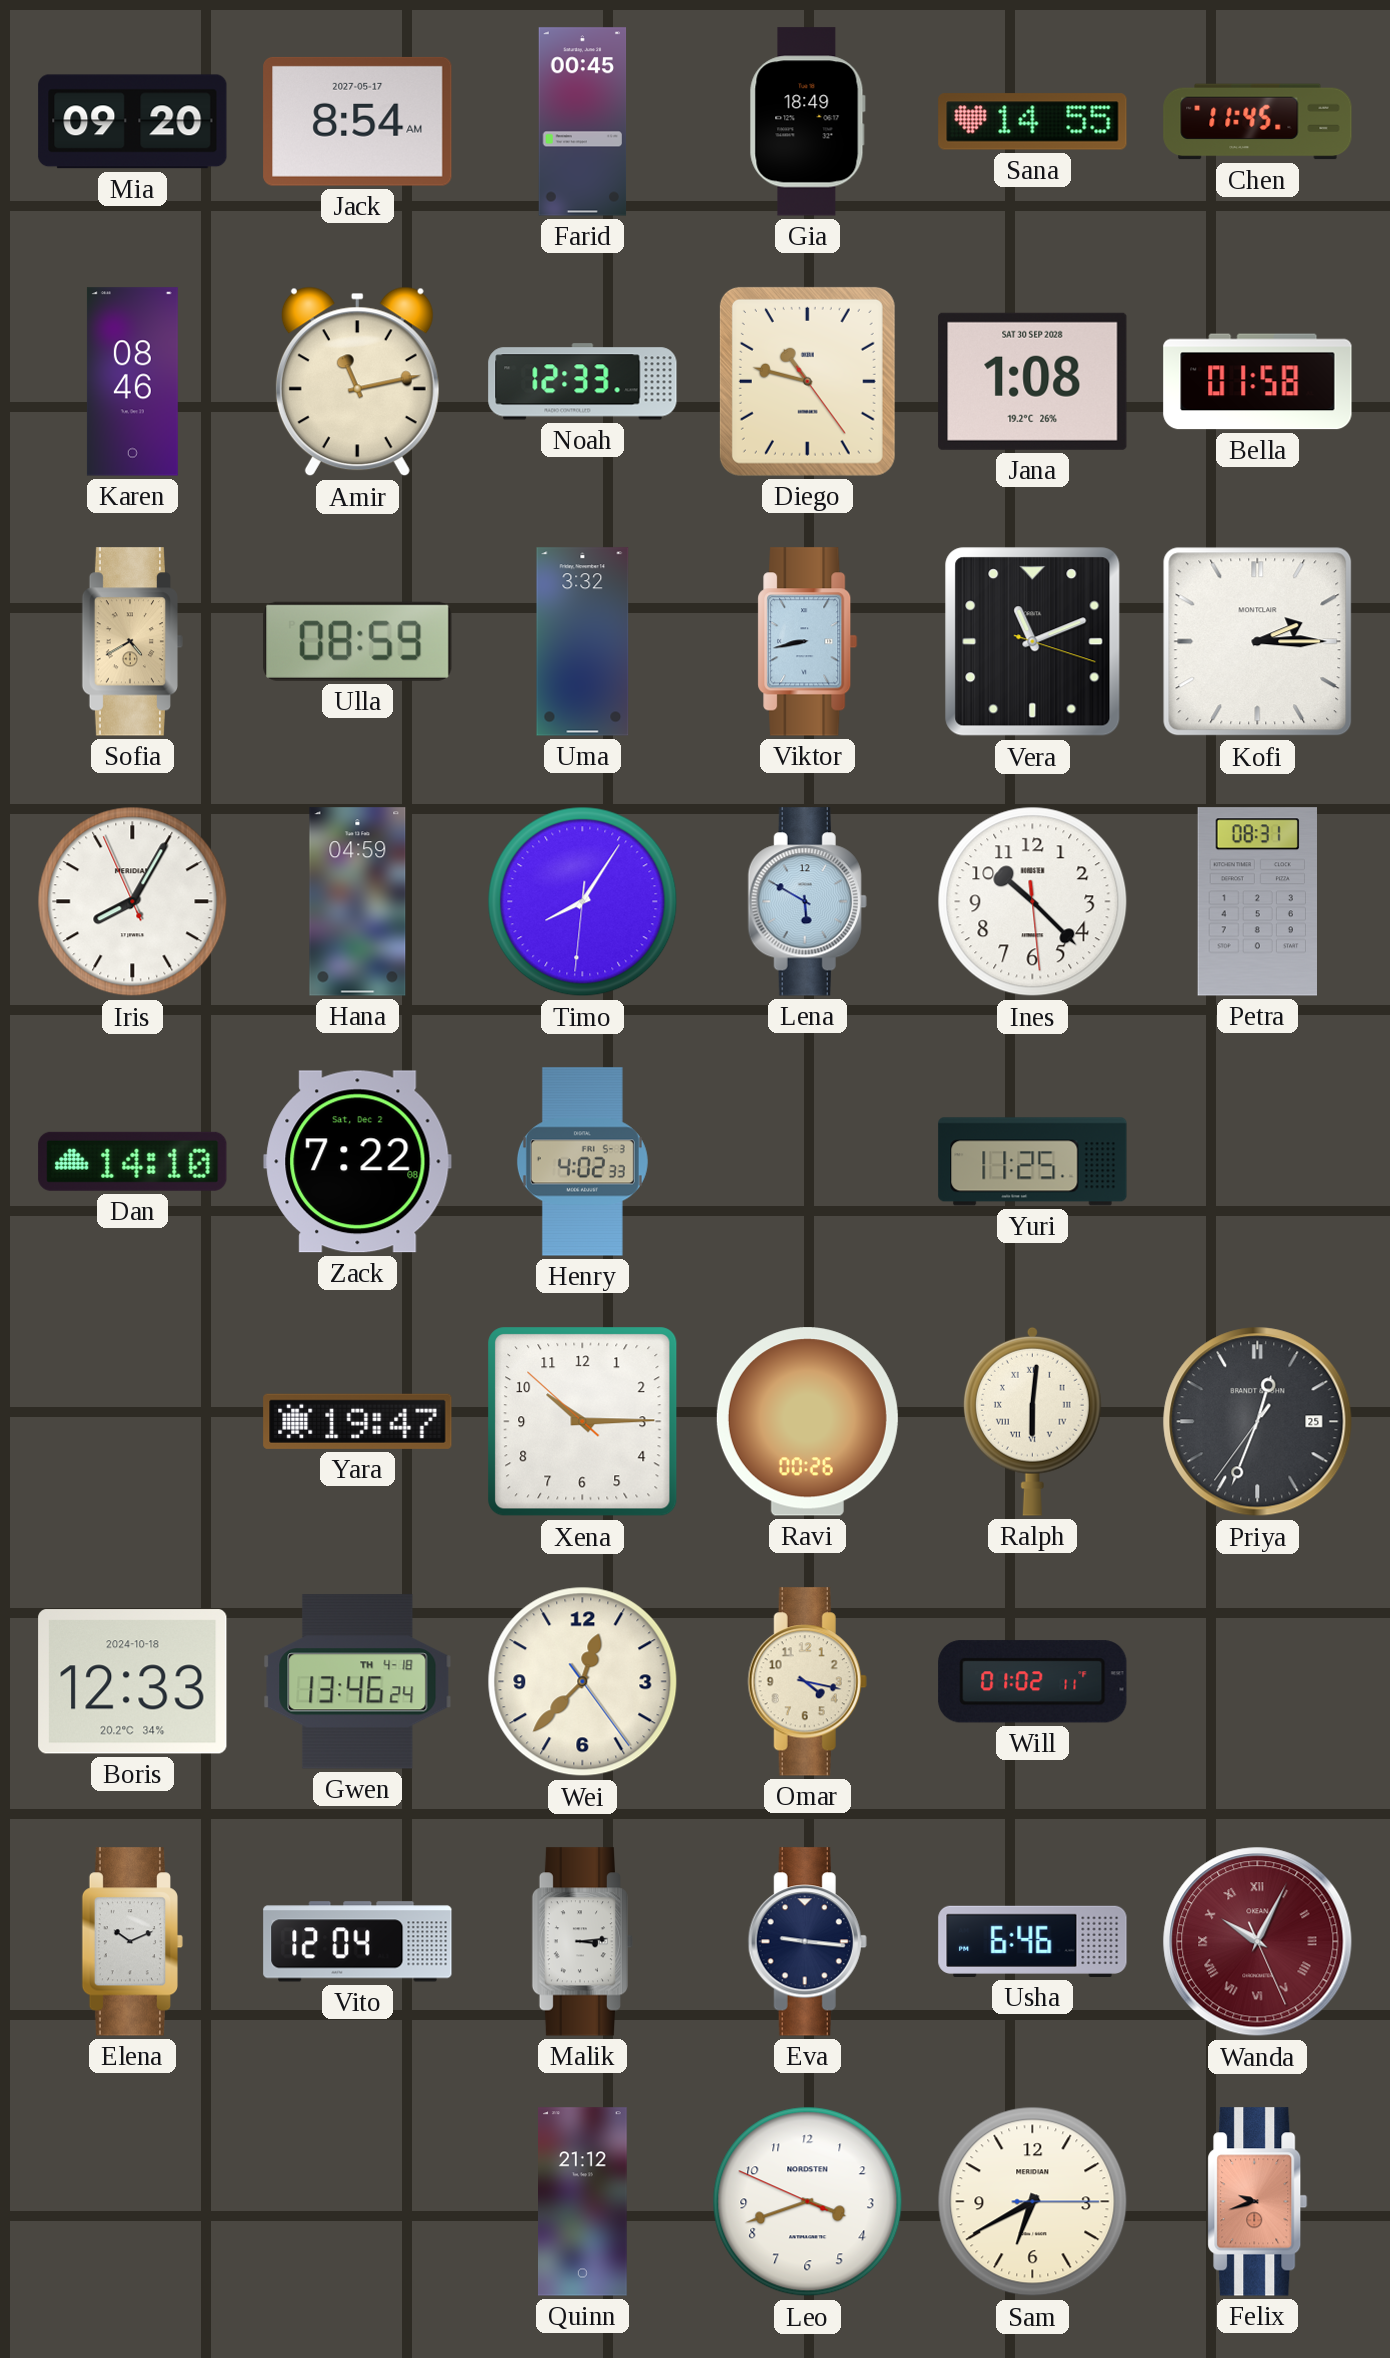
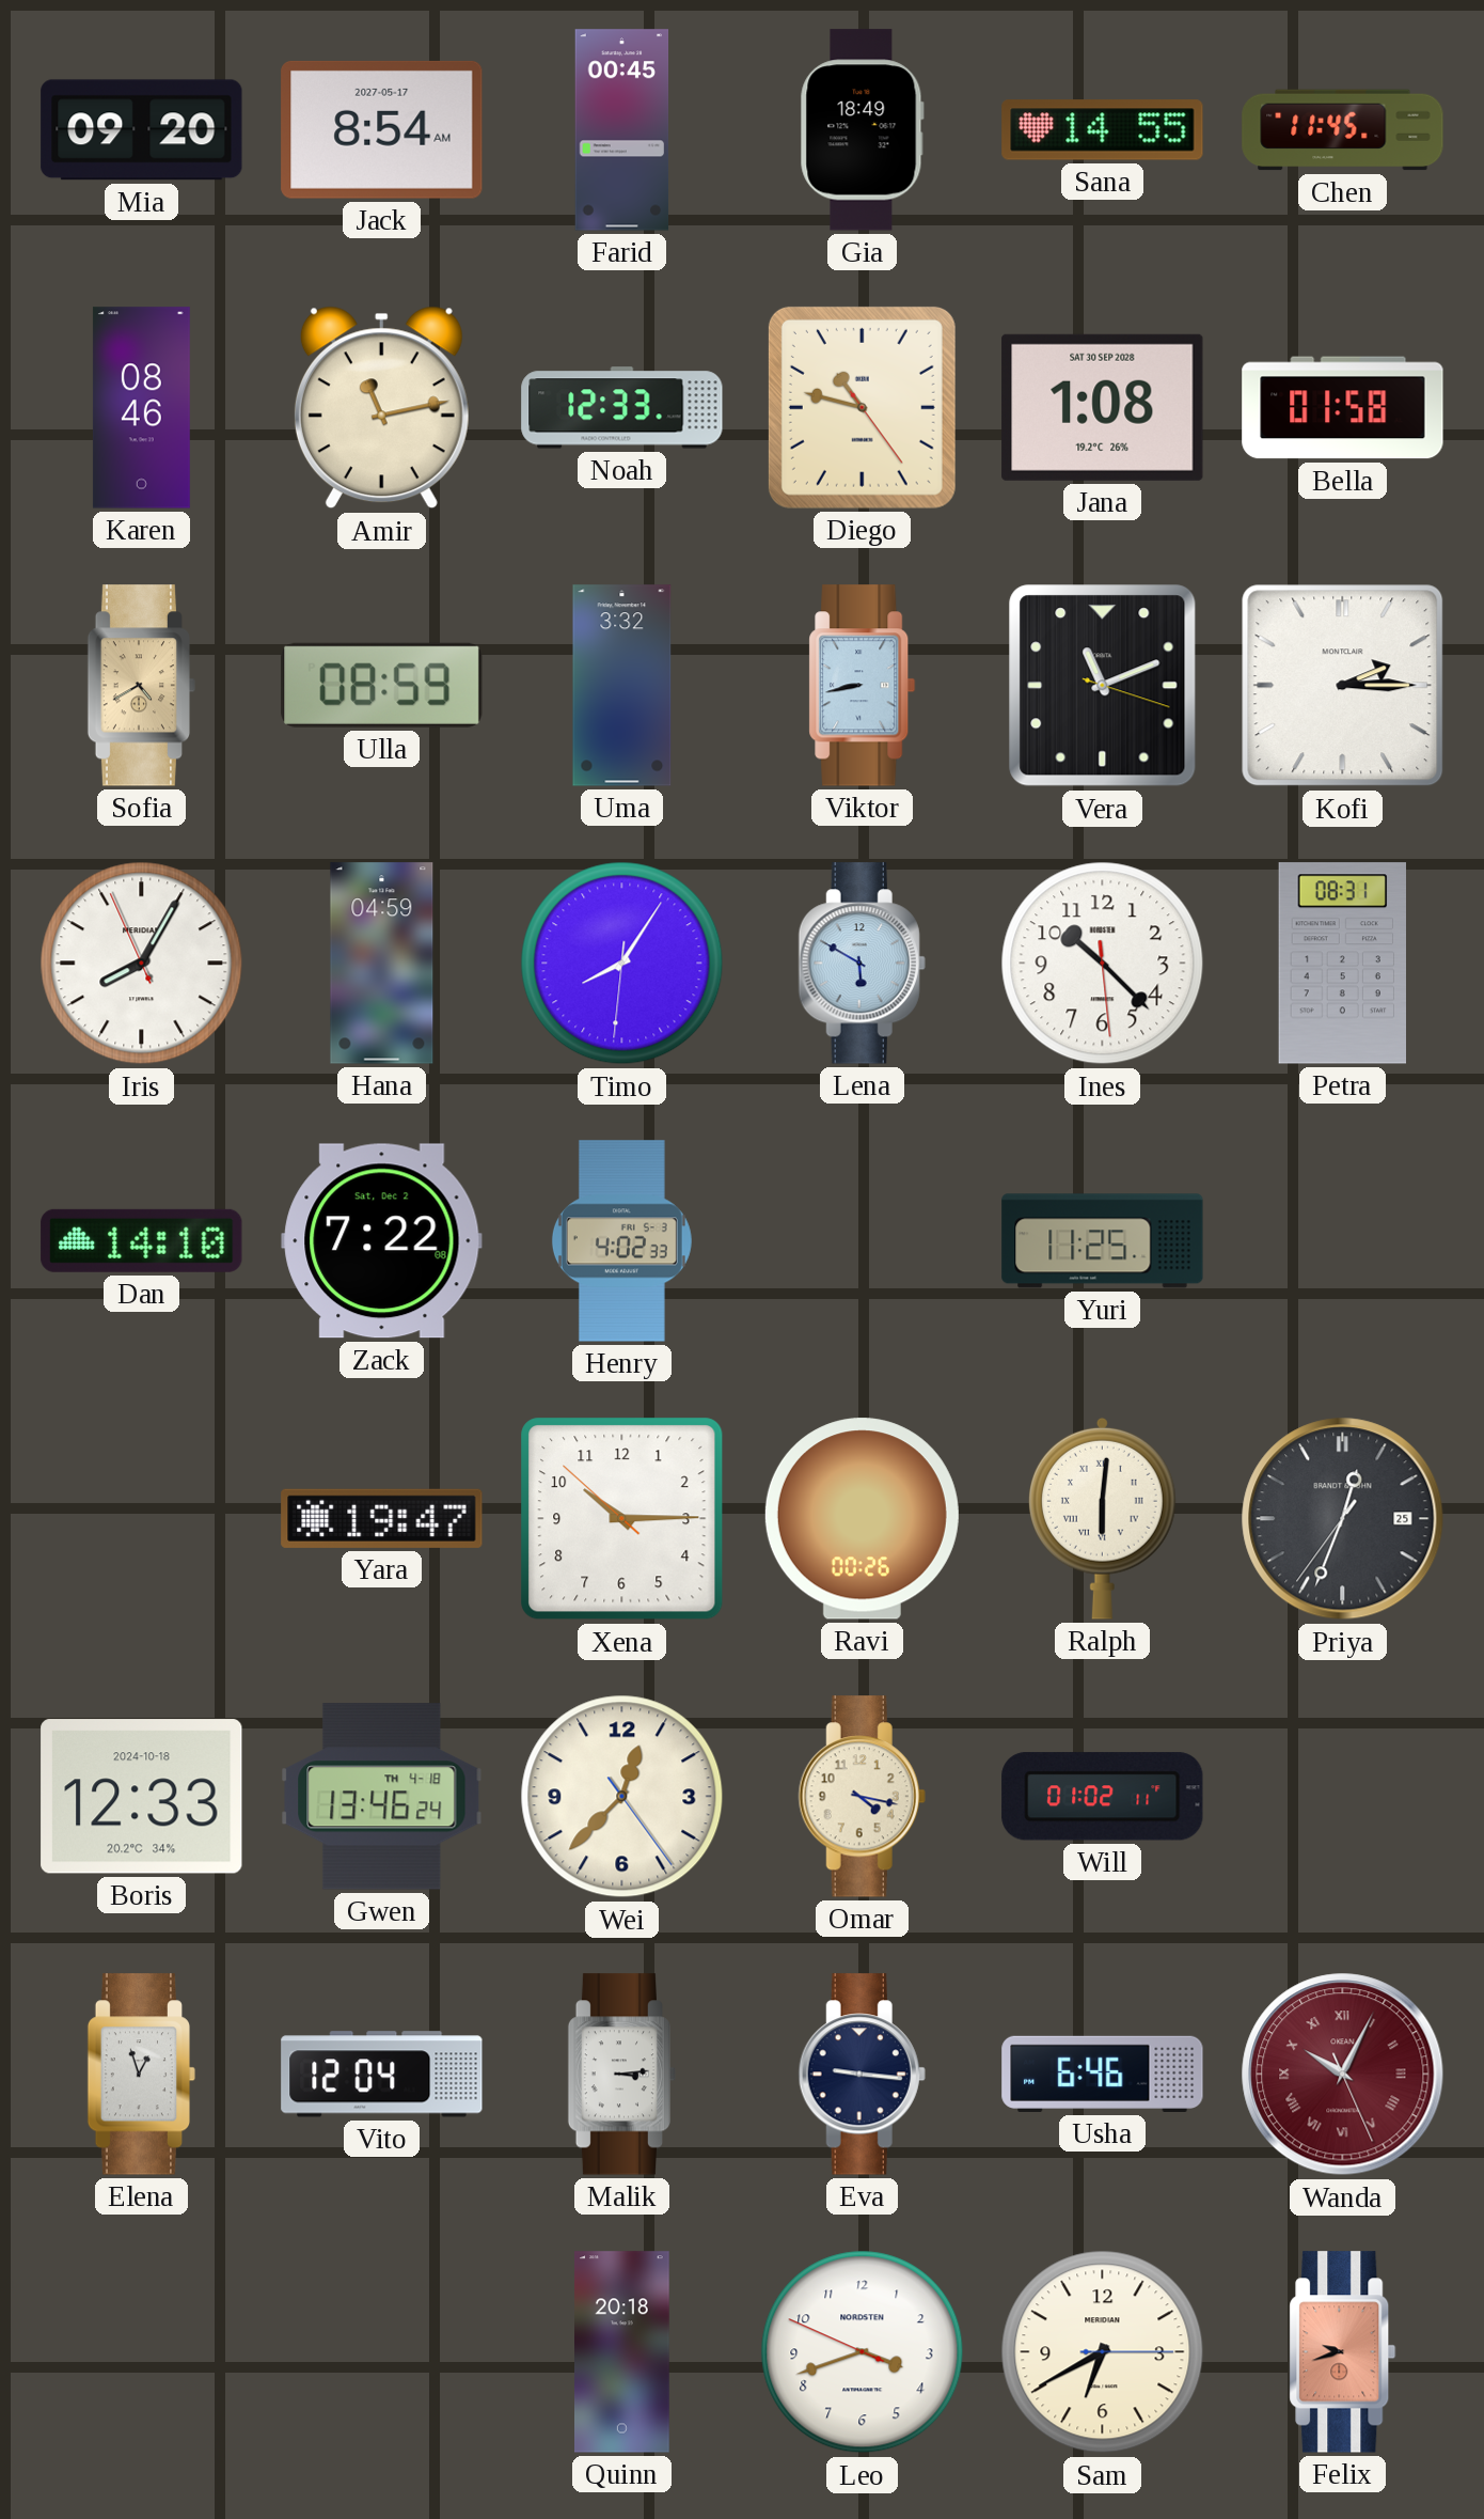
Elena: 10:11 -> 12:57 (142, 2075)
Quinn: 21:12 -> 20:18 (622, 2352)
